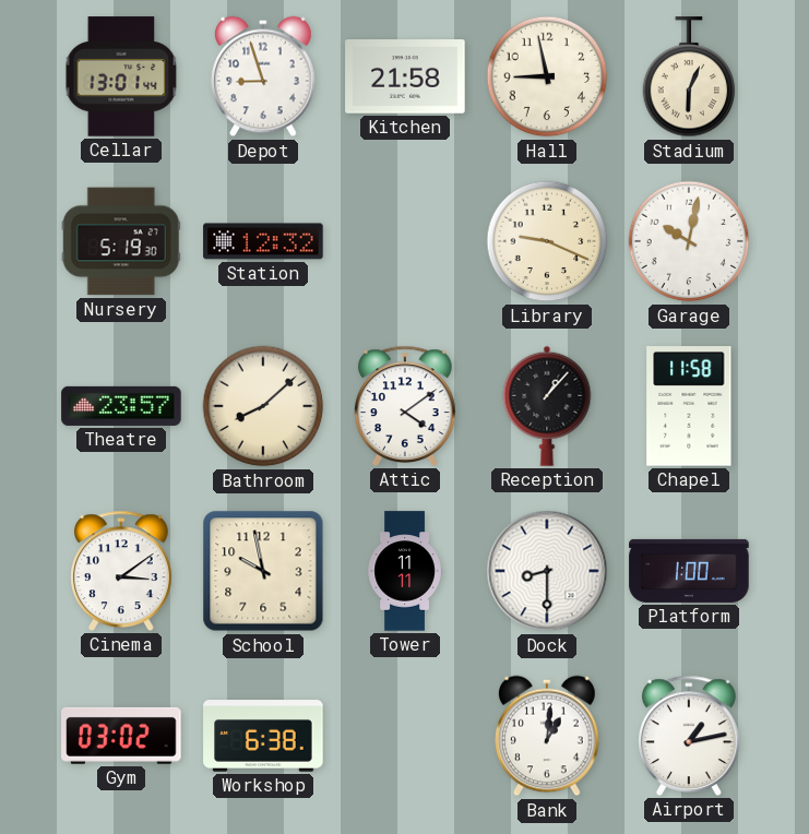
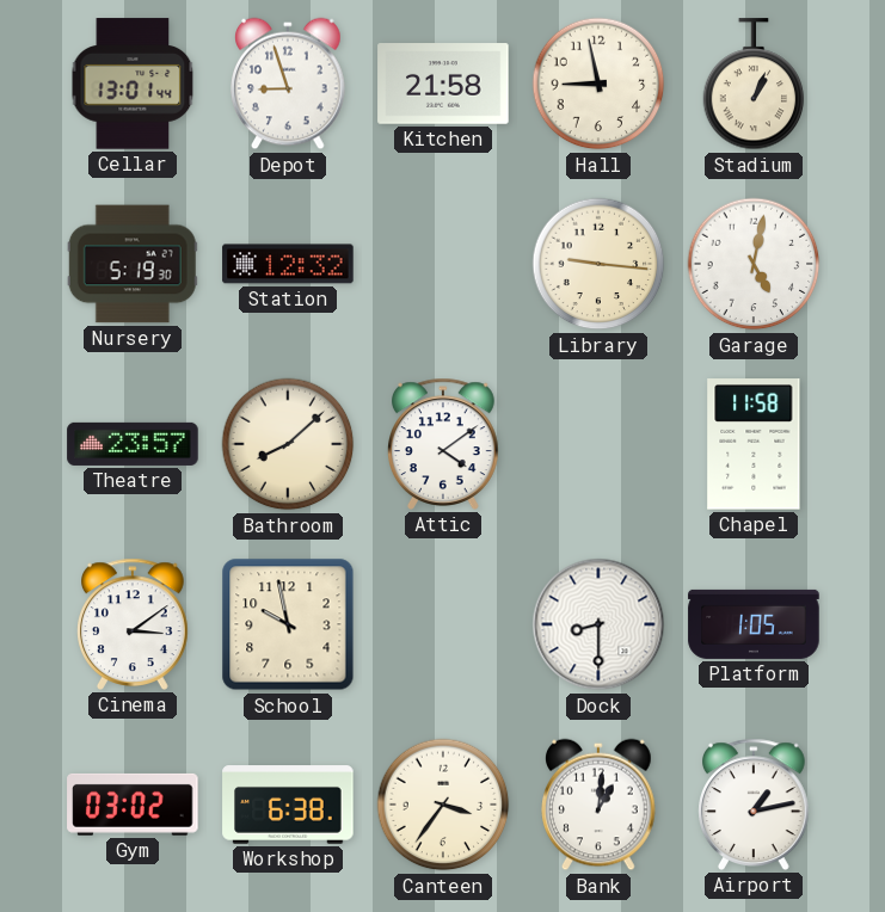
Stadium: 6:04 -> 1:04 (754, 85)
Library: 9:19 -> 9:16 (598, 264)
Garage: 10:02 -> 5:02 (754, 264)
Reception: 1:07 -> none (547, 406)
Tower: 11:11 -> none (405, 571)
Platform: 1:00 -> 1:05 (754, 624)
Canteen: none -> 3:36 (443, 805)
